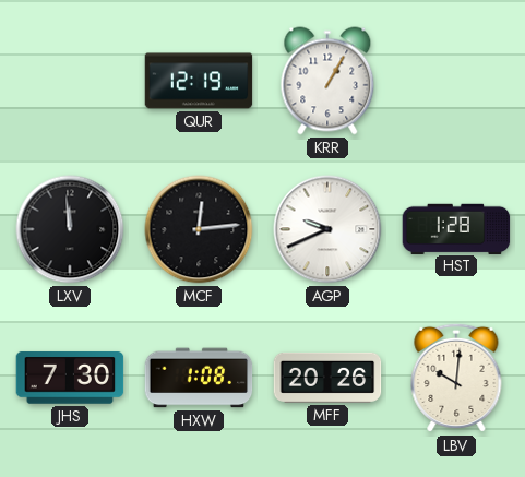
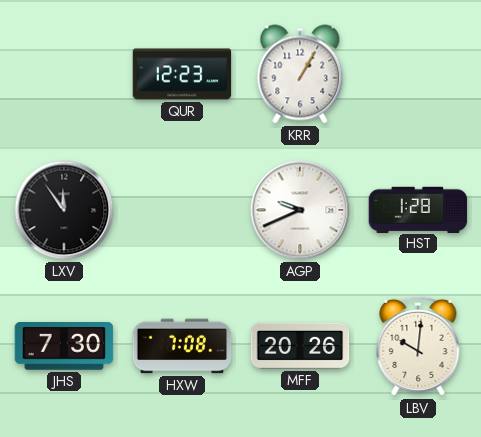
QUR: 12:19 -> 12:23 (182, 74)
LXV: 11:59 -> 11:54 (64, 210)
MCF: 12:14 -> none (199, 229)
HXW: 1:08 -> 7:08 (182, 346)
